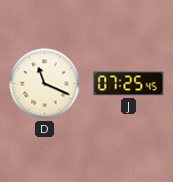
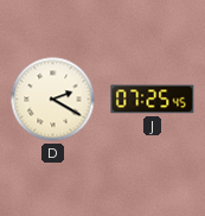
D: 11:19 -> 2:20 (53, 100)
